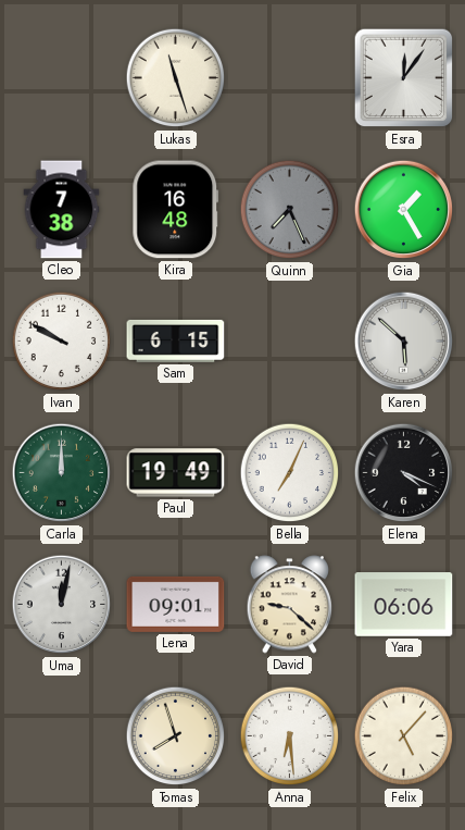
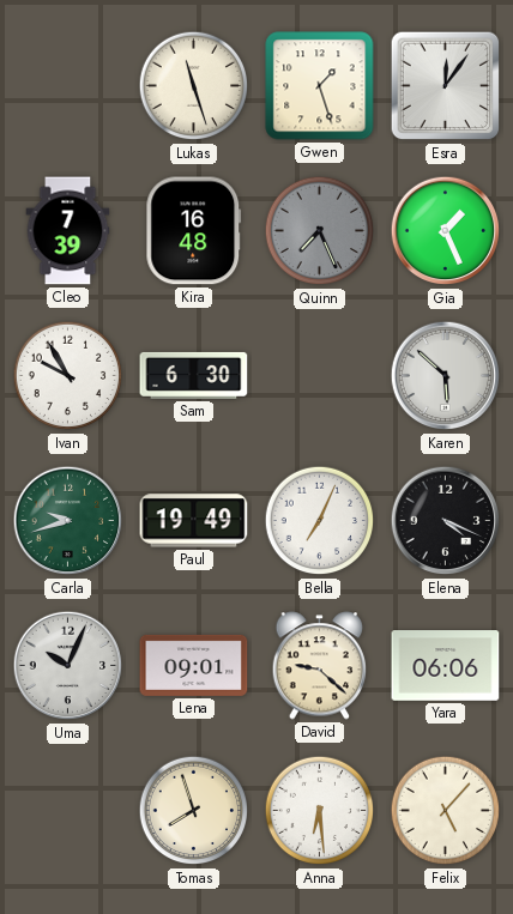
Gwen: none -> 1:27 (320, 86)
Cleo: 7:38 -> 7:39 (68, 231)
Gia: 1:25 -> 1:26 (446, 231)
Ivan: 9:50 -> 9:55 (68, 376)
Sam: 6:15 -> 6:30 (194, 375)
Carla: 12:00 -> 9:42 (68, 521)
Uma: 12:02 -> 10:04 (68, 666)
